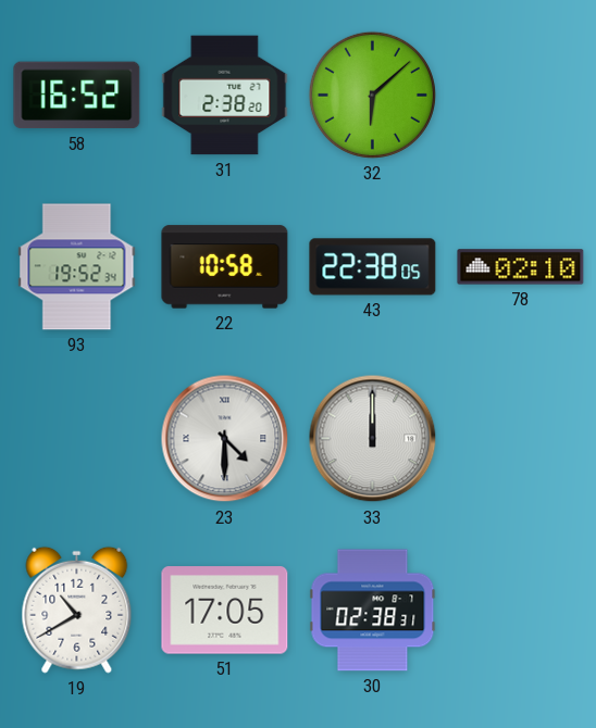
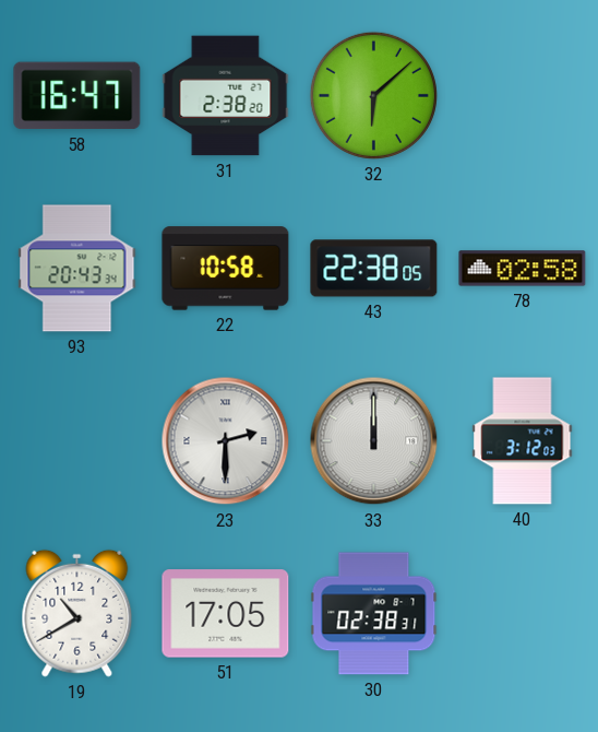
58: 16:52 -> 16:47 (77, 96)
93: 19:52 -> 20:43 (77, 269)
78: 02:10 -> 02:58 (523, 269)
23: 4:30 -> 2:30 (226, 441)
40: none -> 3:12 (523, 441)
